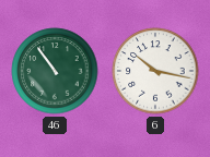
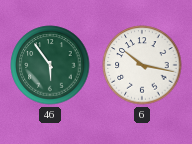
46: 10:54 -> 5:54 (50, 65)
